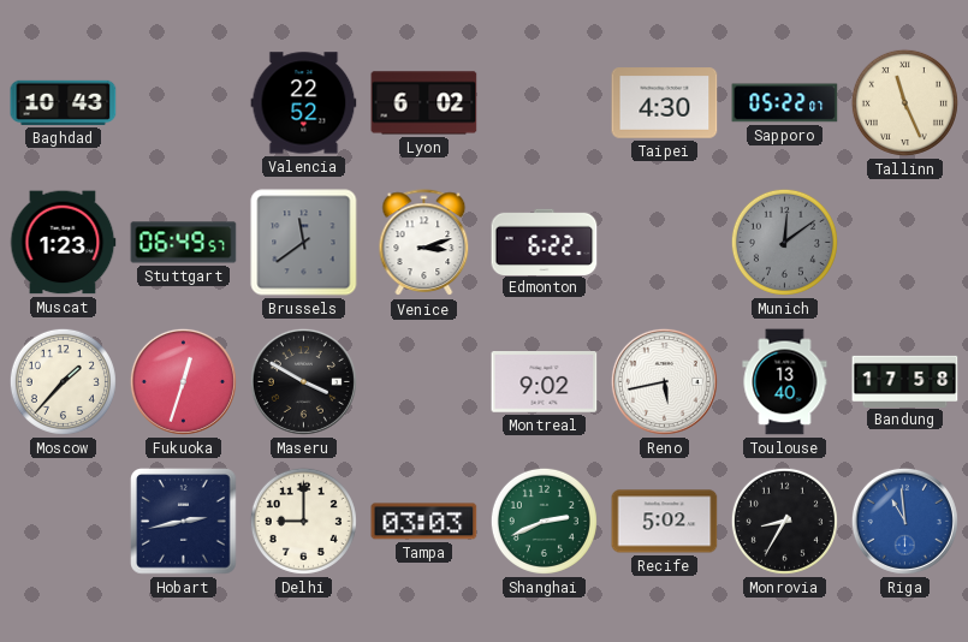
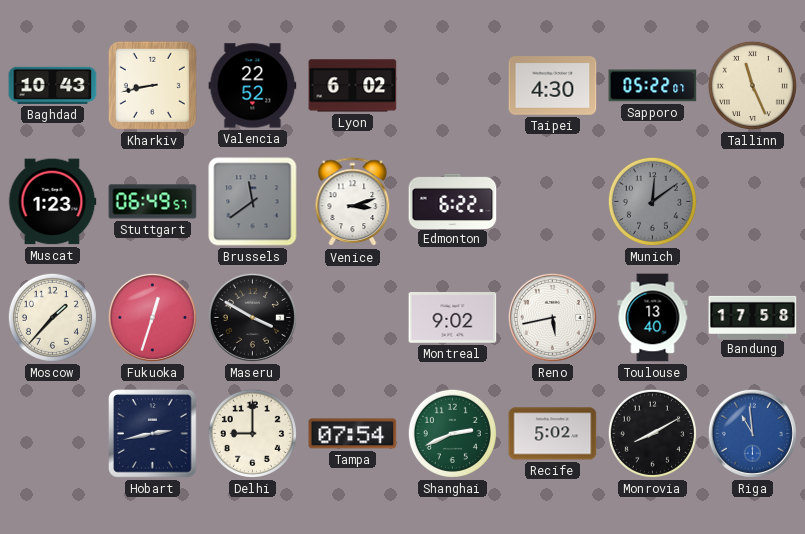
Kharkiv: none -> 8:43 (152, 85)
Tampa: 03:03 -> 07:54 (353, 434)
Monrovia: 8:35 -> 8:10 (652, 433)
